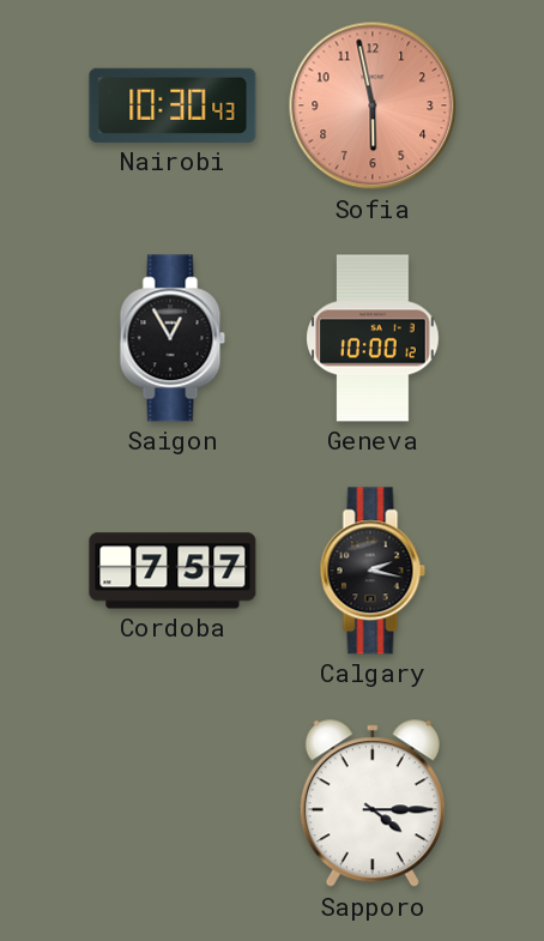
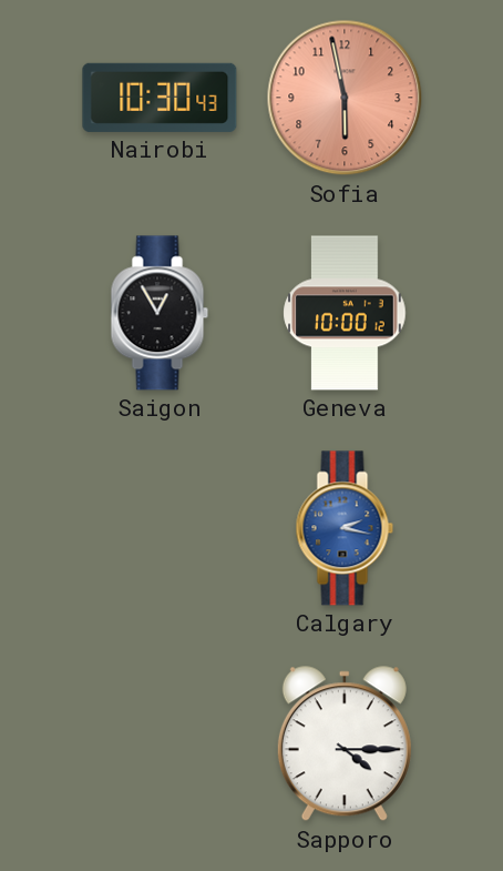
Cordoba: 7:57 -> none (173, 571)
Calgary dial: black -> blue (345, 528)
